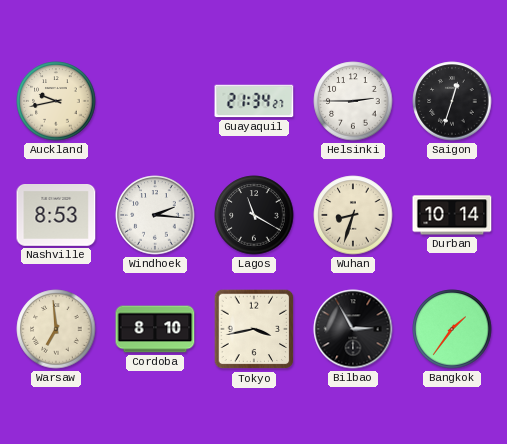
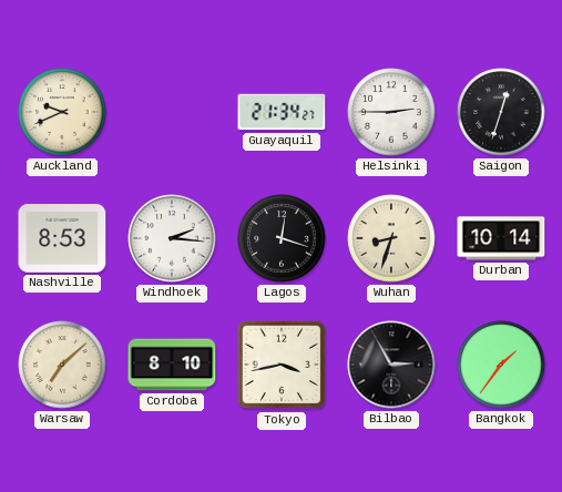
Auckland: 9:43 -> 9:41 (62, 112)
Lagos: 11:20 -> 12:18 (282, 238)
Warsaw: 6:59 -> 7:08 (62, 365)
